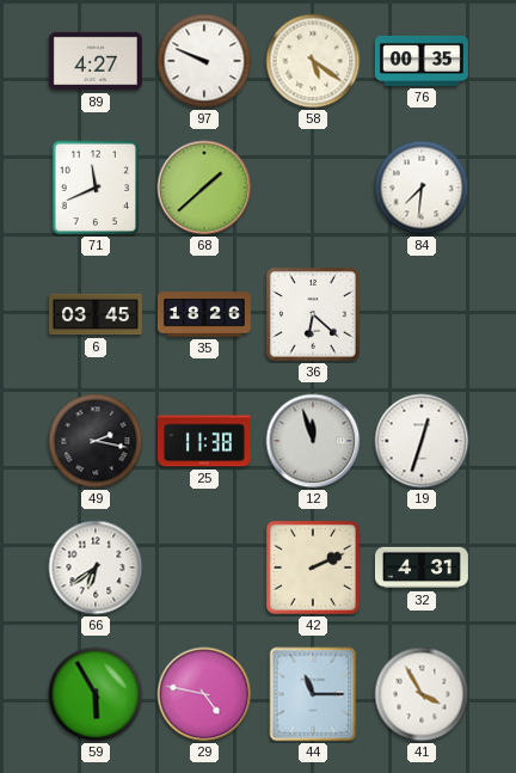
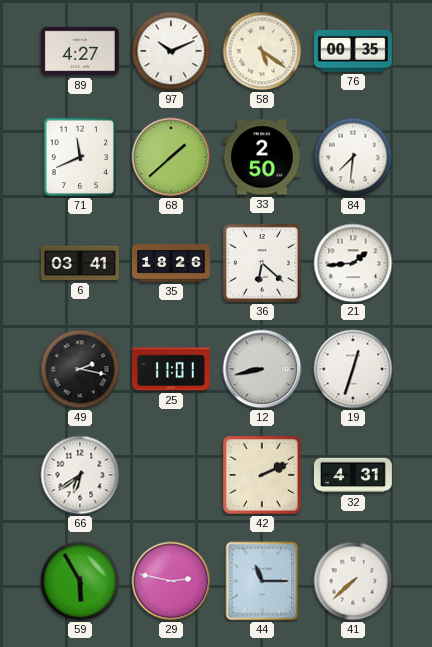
97: 9:49 -> 10:11 (171, 51)
33: none -> 2:50 (262, 157)
6: 03:45 -> 03:41 (80, 263)
21: none -> 1:44 (353, 263)
25: 11:38 -> 11:01 (171, 369)
12: 11:57 -> 8:43 (262, 369)
29: 4:47 -> 2:47 (171, 581)
41: 3:55 -> 7:38 (353, 581)
